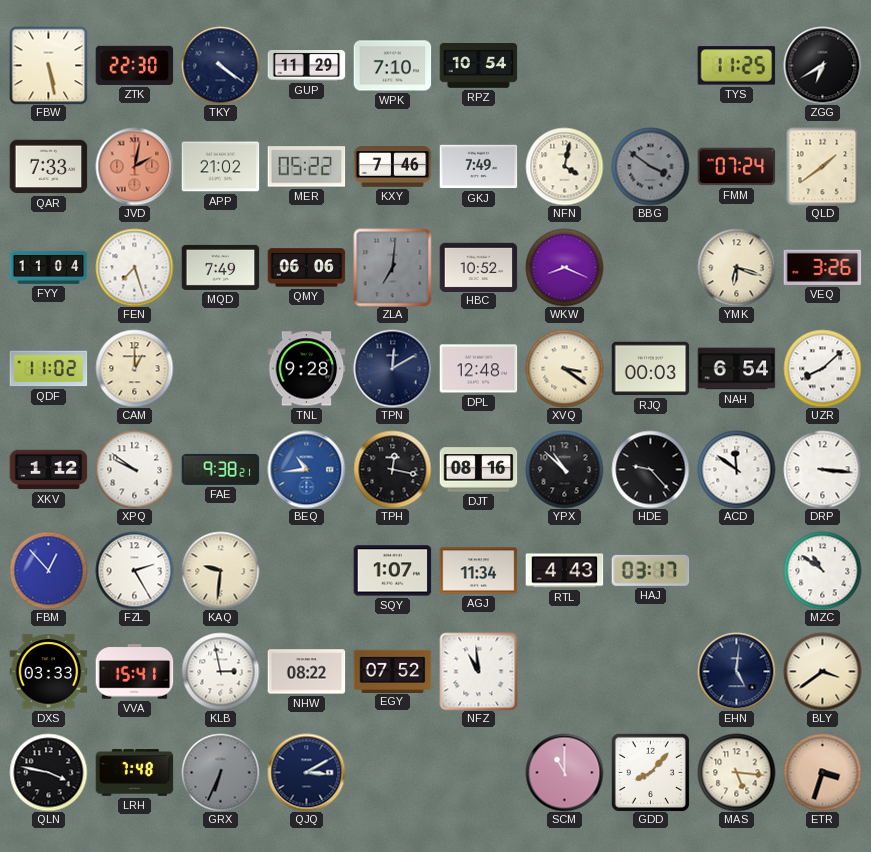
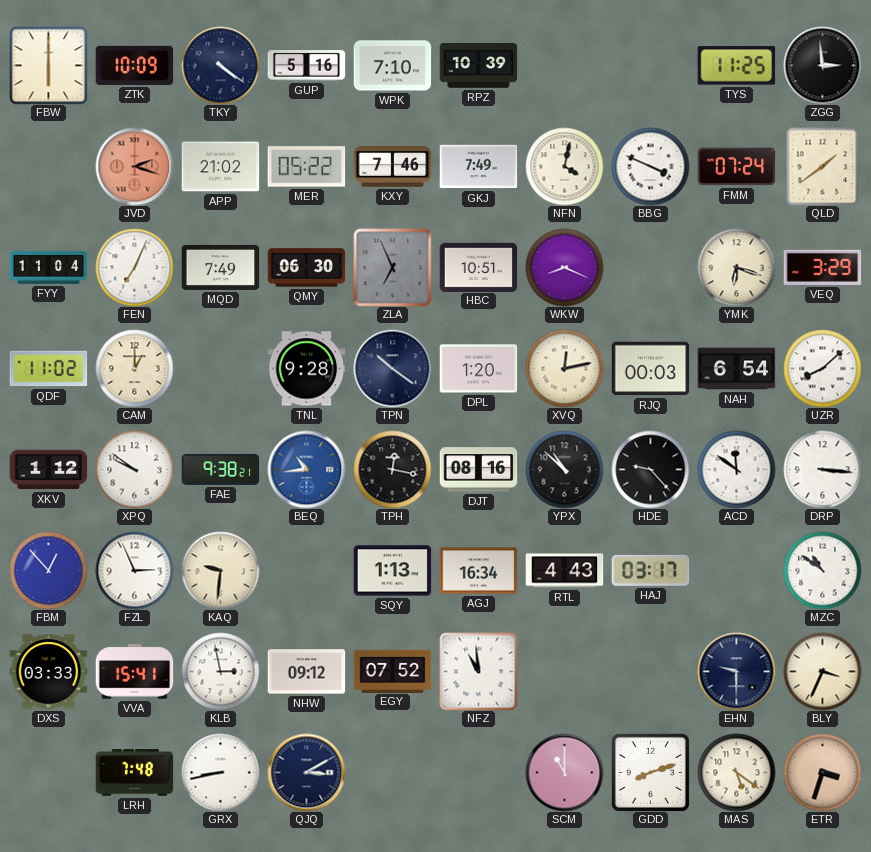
FBW: 5:28 -> 6:00 (48, 65)
ZTK: 22:30 -> 10:09 (134, 65)
GUP: 11:29 -> 5:16 (306, 66)
RPZ: 10:54 -> 10:39 (478, 66)
ZGG: 6:40 -> 2:59 (822, 65)
QAR: 7:33 -> none (48, 167)
JVD: 2:02 -> 2:18 (134, 166)
BBG: 3:51 -> 3:49 (650, 166)
BBG dial: grey -> white (650, 166)
FEN: 7:27 -> 7:04 (134, 267)
QMY: 06:06 -> 06:30 (306, 268)
ZLA: 7:01 -> 6:56 (392, 267)
HBC: 10:52 -> 10:51 (478, 267)
VEQ: 3:26 -> 3:29 (822, 267)
TPN: 12:10 -> 10:21 (392, 368)
DPL: 12:48 -> 1:20 (478, 369)
XVQ: 3:21 -> 12:13 (564, 368)
FZL: 2:25 -> 2:56 (134, 570)
SQY: 1:07 -> 1:13 (392, 571)
AGJ: 11:34 -> 16:34 (478, 571)
NHW: 08:22 -> 09:12 (306, 672)
EHN: 5:01 -> 9:30 (736, 671)
BLY: 3:39 -> 3:34 (822, 671)
QLN: 3:47 -> none (48, 772)
GRX: 6:34 -> 8:43 (220, 772)
GRX dial: grey -> white (220, 772)
GDD: 8:07 -> 8:12 (650, 772)
MAS: 5:16 -> 5:21 (736, 772)
